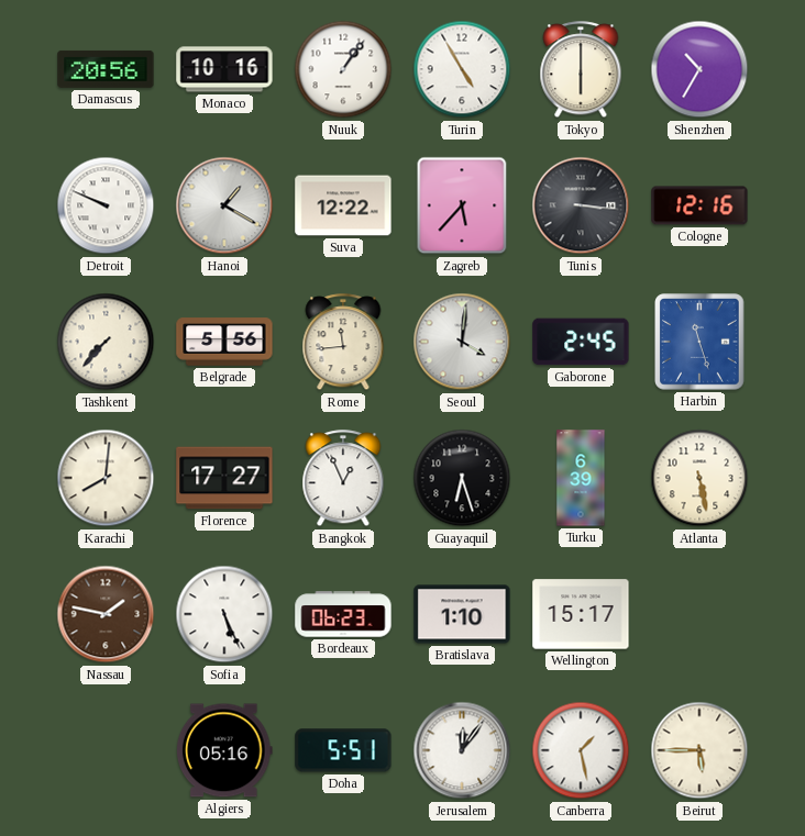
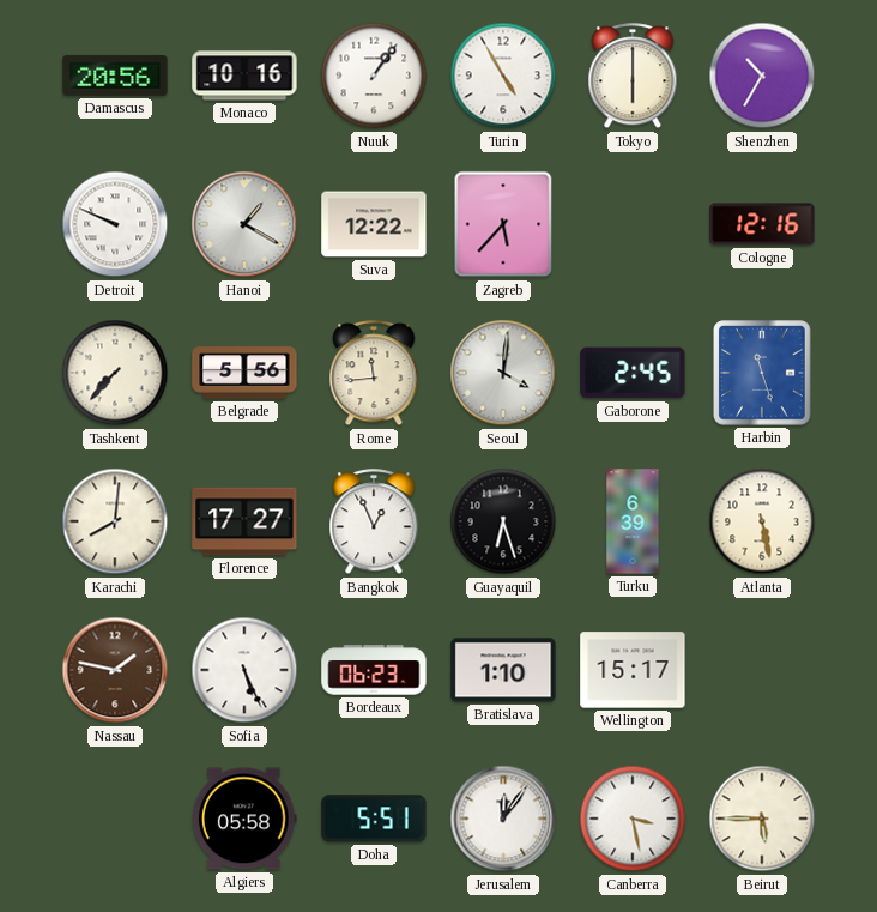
Tunis: 3:16 -> none (581, 205)
Algiers: 05:16 -> 05:58 (244, 819)
Canberra: 1:28 -> 3:28 (633, 819)
